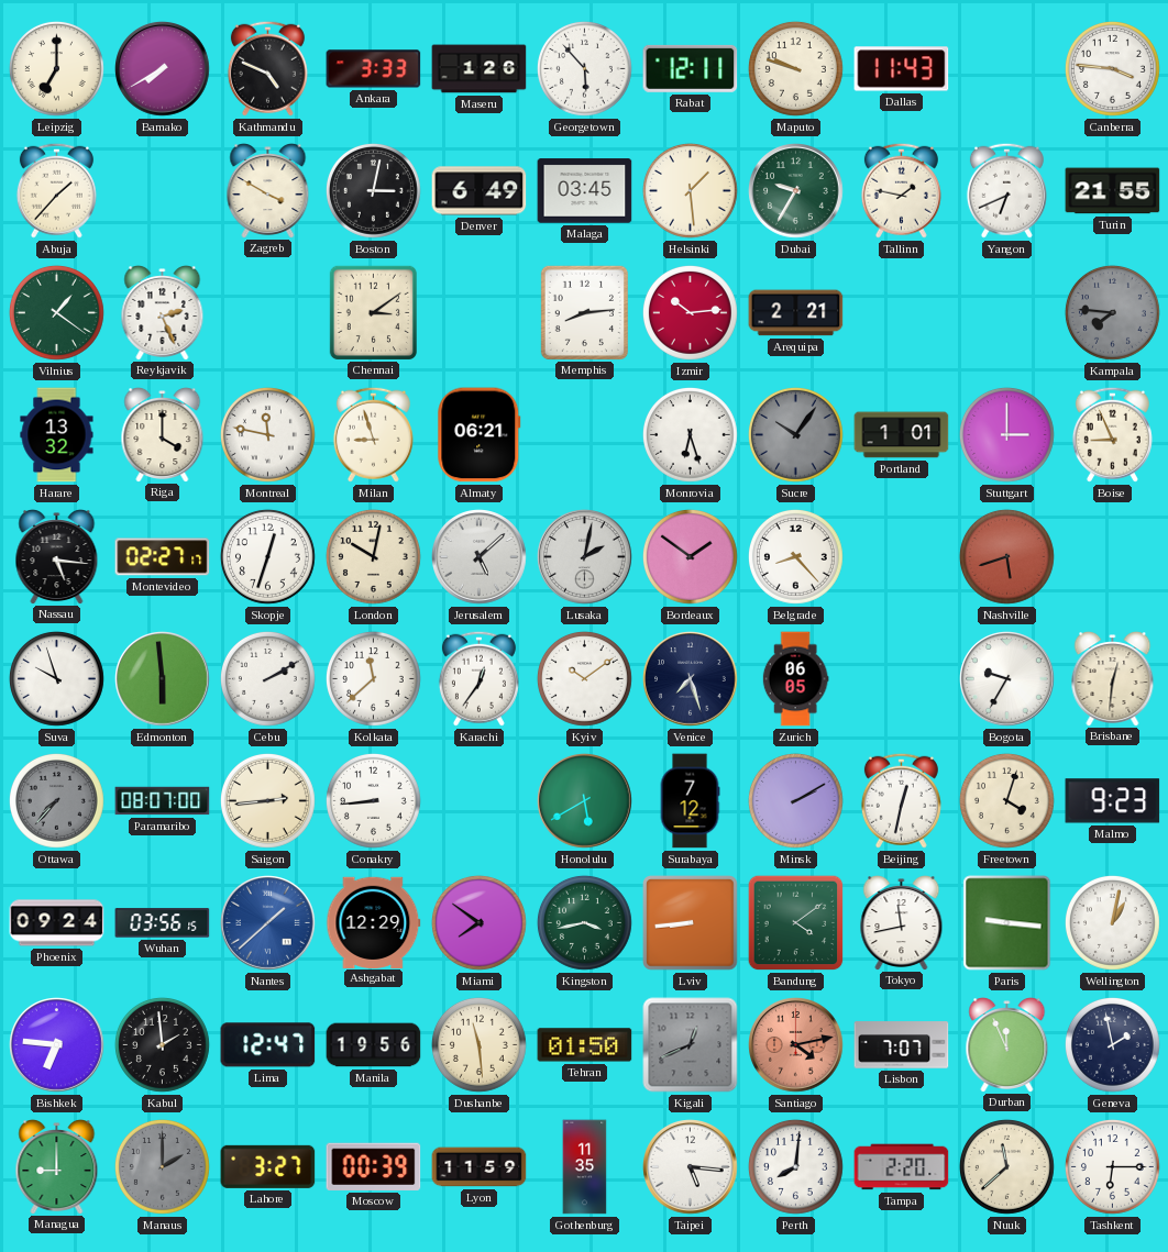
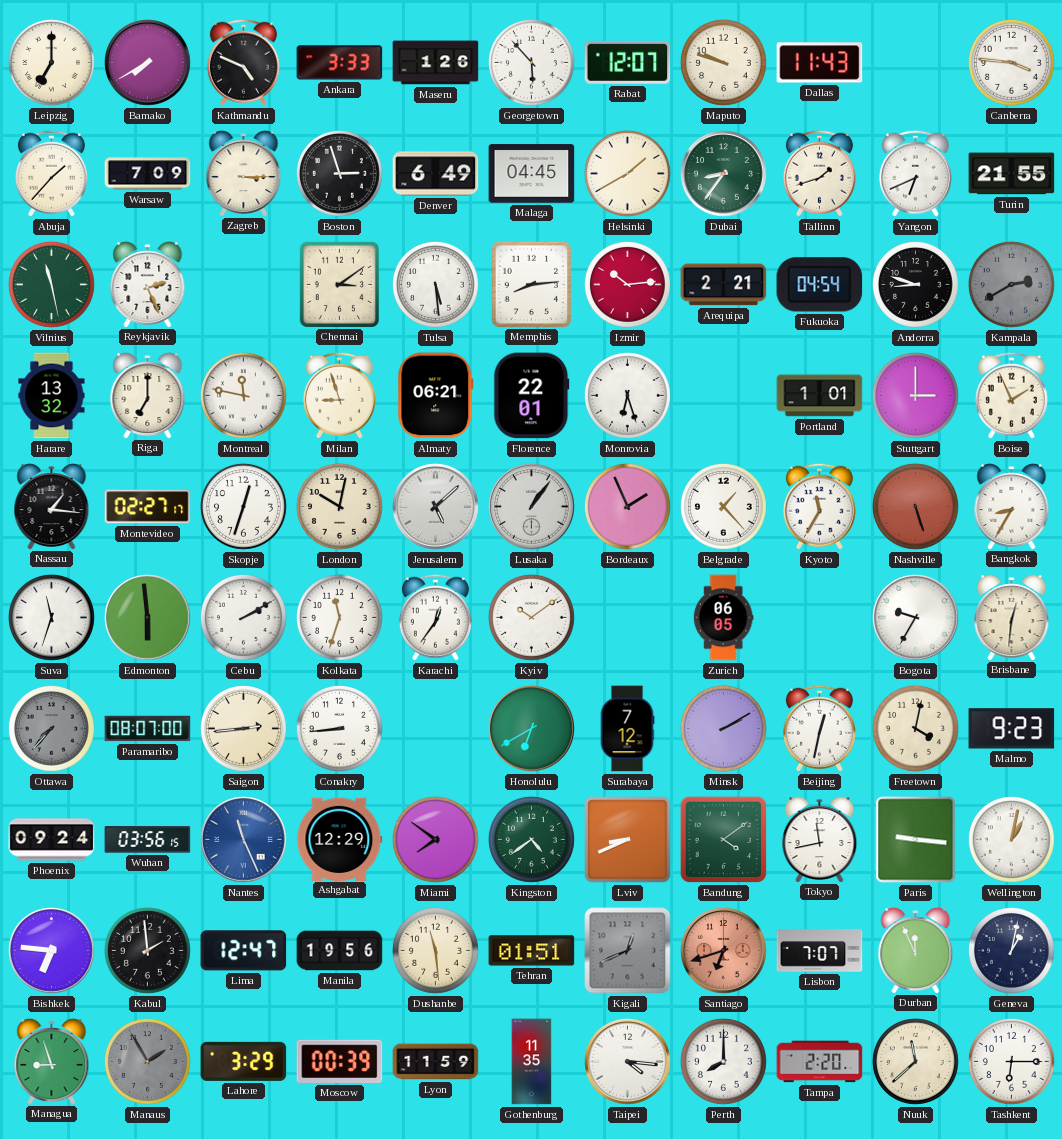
Rabat: 12:11 -> 12:07 (628, 62)
Warsaw: none -> 7:09 (148, 174)
Zagreb: 3:50 -> 3:15 (244, 174)
Boston: 3:02 -> 2:57 (339, 173)
Malaga: 03:45 -> 04:45 (532, 174)
Helsinki: 1:29 -> 1:40 (627, 173)
Dubai: 9:35 -> 8:36 (724, 174)
Tallinn: 1:47 -> 1:42 (819, 173)
Vilnius: 1:21 -> 11:28 (51, 284)
Tulsa: none -> 5:29 (435, 284)
Fukuoka: none -> 04:54 (820, 285)
Andorra: none -> 8:48 (915, 284)
Kampala: 7:46 -> 2:40 (1011, 284)
Riga: 4:00 -> 7:00 (148, 396)
Florence: none -> 22:01 (532, 396)
Sucre: 10:06 -> none (795, 434)
Boise: 8:56 -> 1:56 (1011, 395)
Nassau: 5:16 -> 1:16 (52, 507)
Lusaka: 2:02 -> 1:06 (532, 507)
Bordeaux: 1:51 -> 1:56 (627, 506)
Belgrade: 8:23 -> 1:23 (723, 506)
Kyoto: none -> 11:35 (819, 506)
Nashville: 5:42 -> 5:27 (915, 506)
Bangkok: none -> 8:35 (1012, 507)
Suva: 9:57 -> 11:33 (51, 617)
Kolkata: 11:38 -> 11:33 (339, 617)
Venice: 7:27 -> none (691, 679)
Honolulu: 5:40 -> 6:40 (532, 729)
Freetown: 4:03 -> 4:02 (915, 728)
Nantes: 1:38 -> 11:26 (244, 840)
Kingston: 3:43 -> 4:39 (531, 839)
Lviv: 8:44 -> 8:41 (628, 840)
Tehran: 01:50 -> 01:51 (532, 951)
Santiago: 4:13 -> 6:42 (724, 951)
Geneva: 1:58 -> 1:02 (1011, 950)
Managua: 9:00 -> 8:57 (52, 1062)
Manaus: 2:00 -> 1:55 (147, 1061)
Lahore: 3:27 -> 3:29 (244, 1061)
Taipei: 5:16 -> 4:16 (628, 1062)
Perth: 8:01 -> 8:00 (723, 1061)
